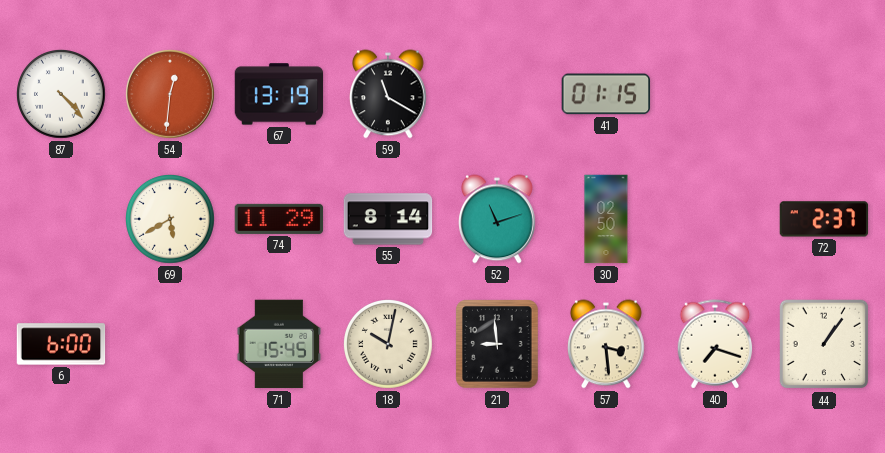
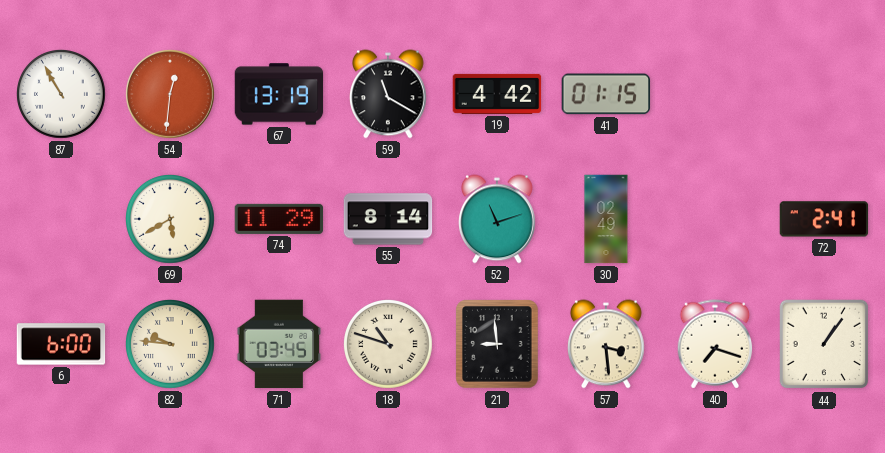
87: 4:23 -> 10:55 (62, 95)
19: none -> 4:42 (497, 94)
30: 02:50 -> 02:49 (606, 219)
72: 2:37 -> 2:41 (824, 219)
82: none -> 9:46 (171, 345)
71: 15:45 -> 03:45 (279, 344)
18: 10:02 -> 10:48 (389, 345)
